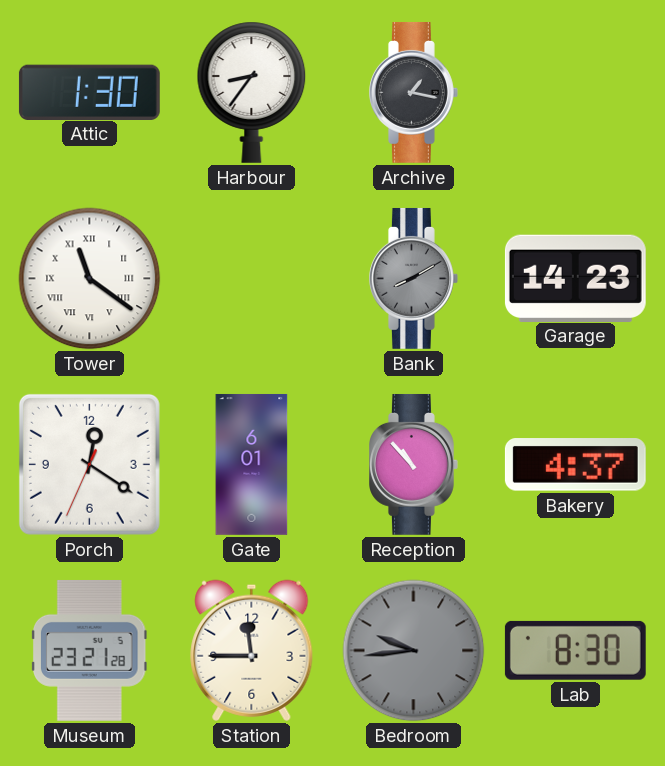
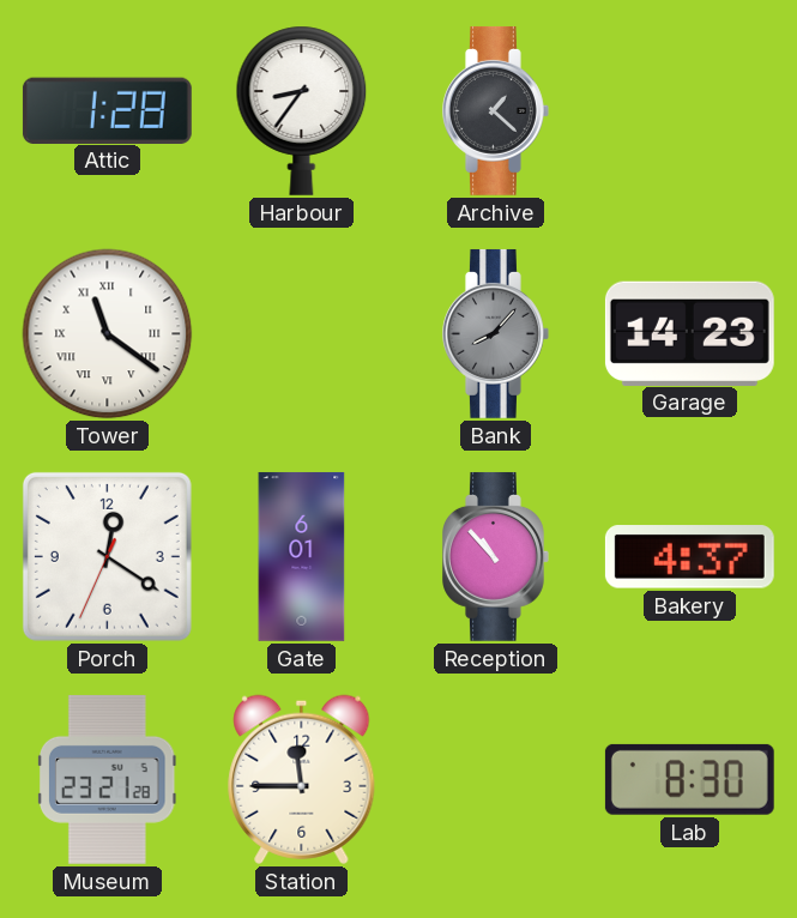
Attic: 1:30 -> 1:28 (107, 110)
Archive: 1:17 -> 1:22 (496, 110)
Bank: 8:10 -> 8:07 (496, 333)
Bedroom: 9:44 -> none (414, 651)
